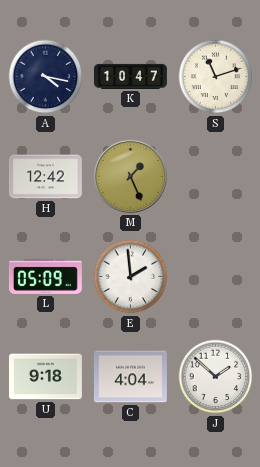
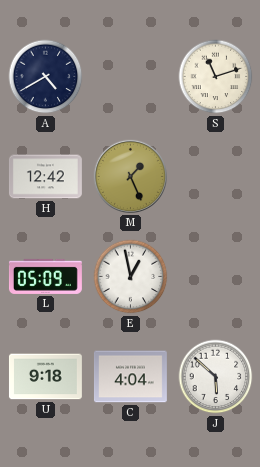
A: 4:17 -> 4:40 (46, 77)
K: 10:47 -> none (130, 76)
E: 1:59 -> 12:58 (131, 277)
J: 1:52 -> 5:52 (216, 377)
